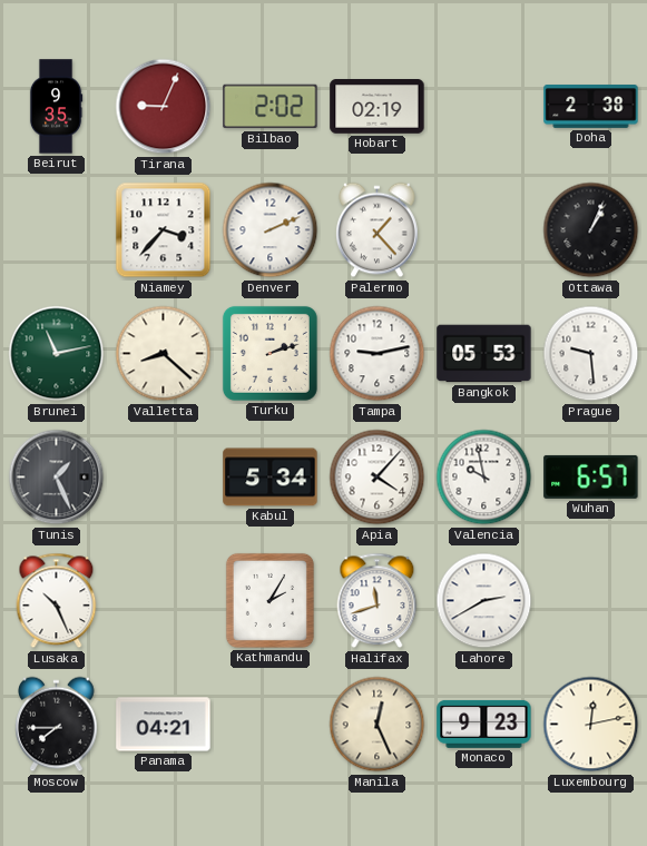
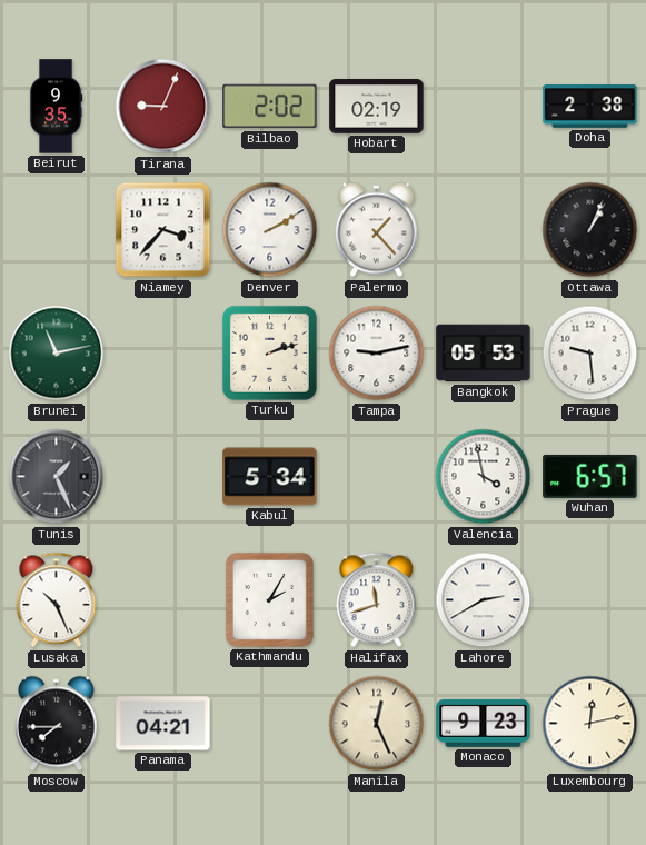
Denver: 2:11 -> 2:10 (270, 230)
Valletta: 8:22 -> none (164, 354)
Apia: 4:07 -> none (378, 478)
Valencia: 9:58 -> 3:58 (484, 477)
